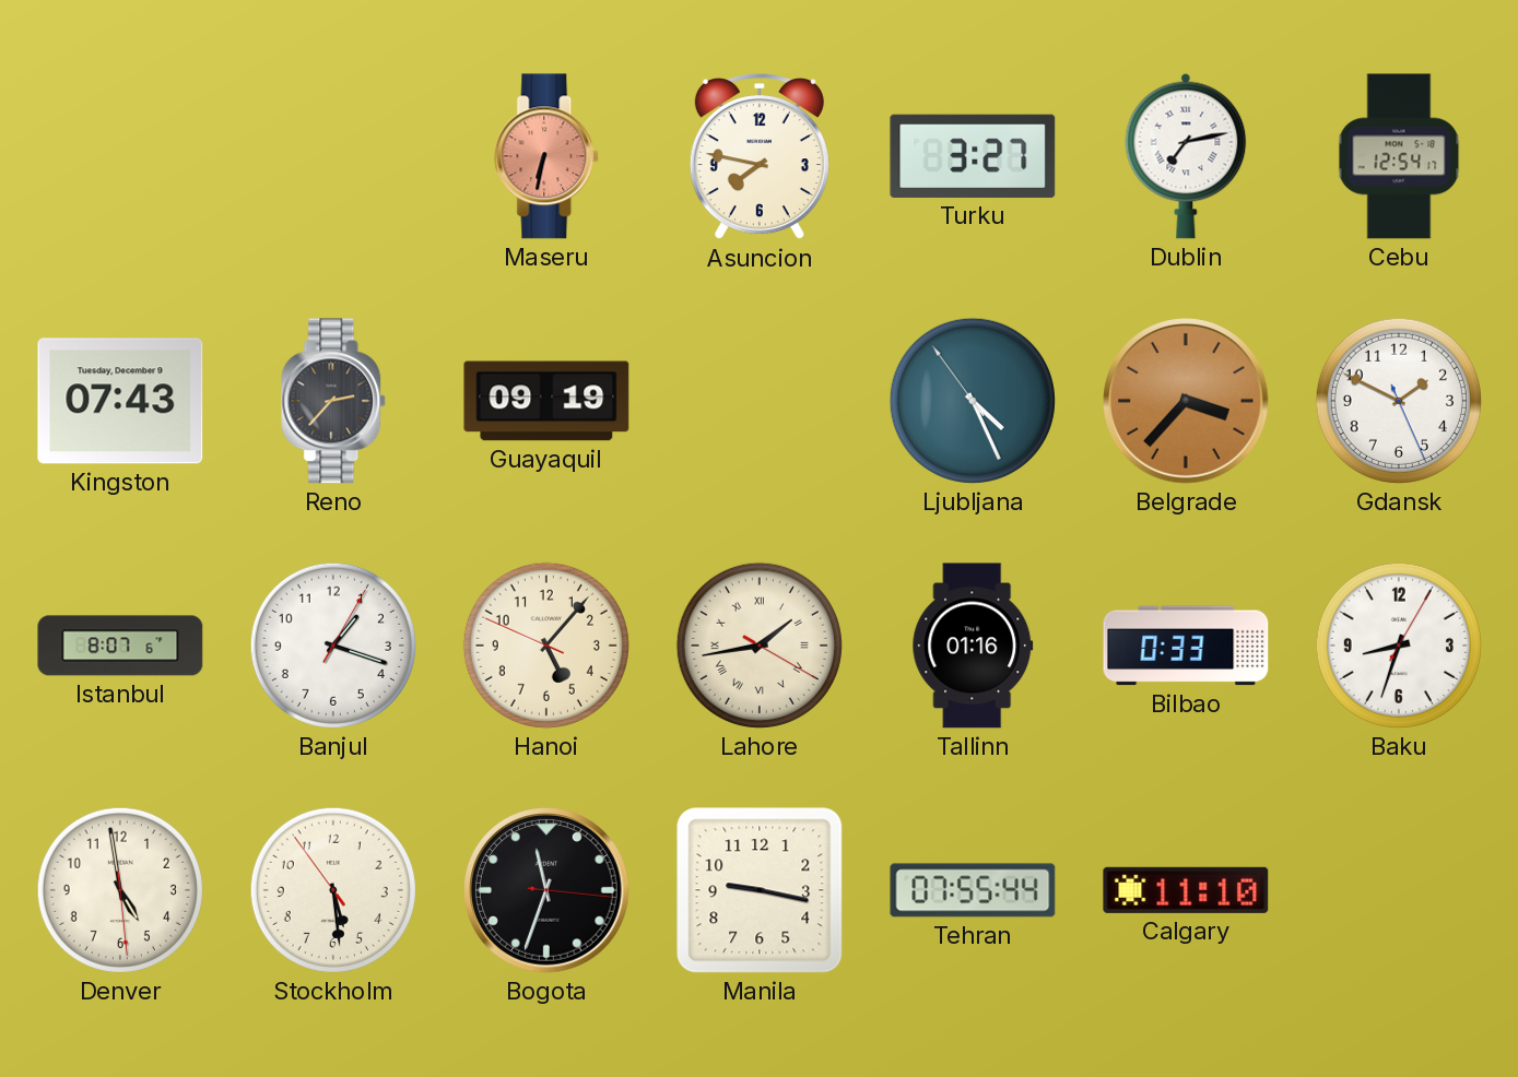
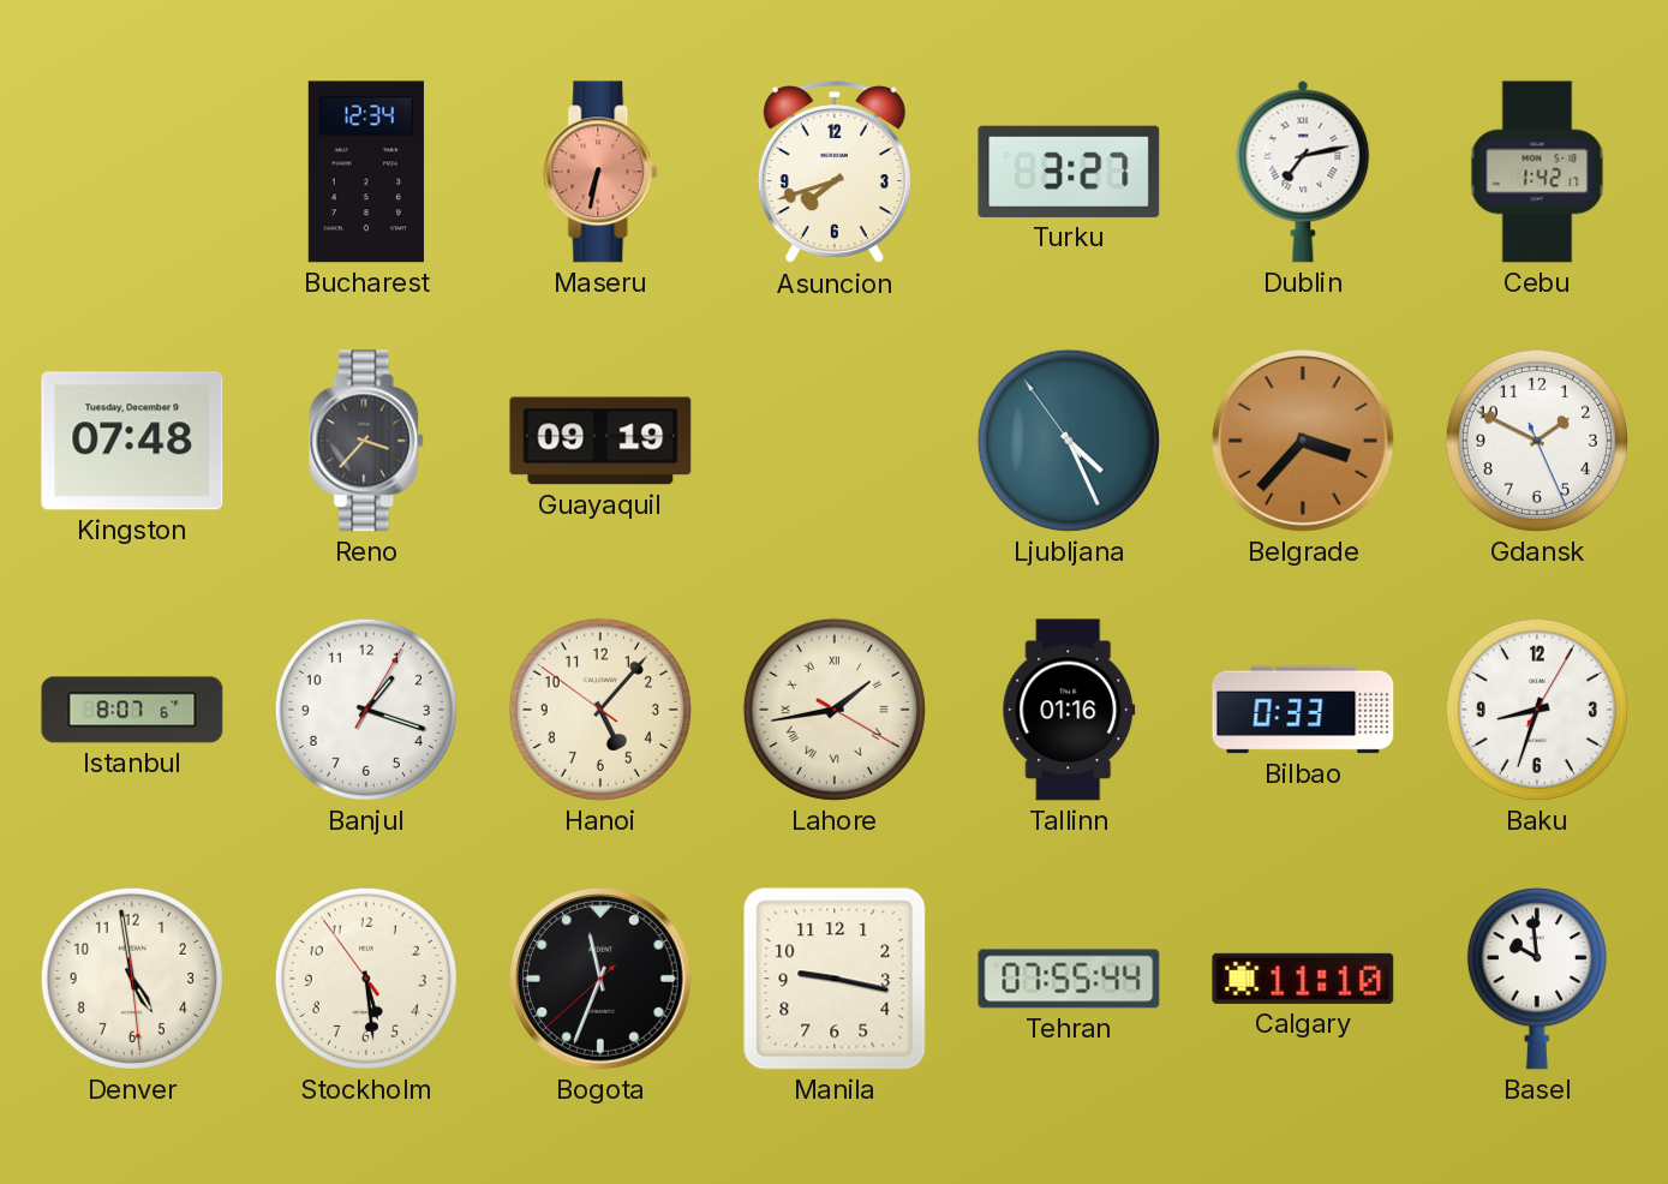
Bucharest: none -> 12:34 (366, 172)
Asuncion: 7:47 -> 7:42 (835, 173)
Cebu: 12:54 -> 1:42 (1537, 172)
Kingston: 07:43 -> 07:48 (132, 441)
Reno: 2:37 -> 3:37 (367, 441)
Hanoi: 5:06:49 -> 5:06:51 (600, 710)
Bogota: 11:33:16 -> 11:33:38 (600, 979)
Basel: none -> 9:59 (1537, 979)
